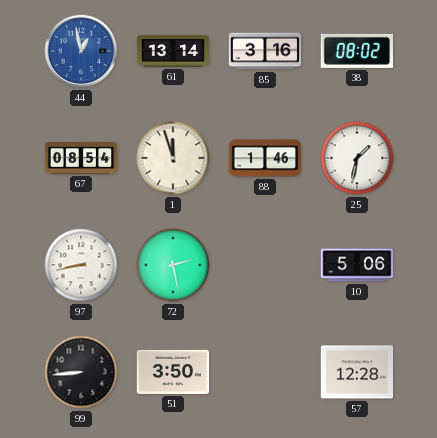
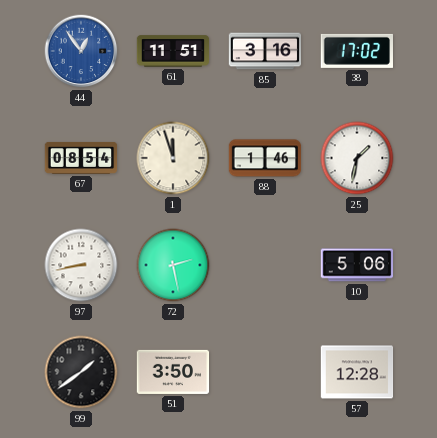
44: 12:58 -> 12:54 (81, 51)
61: 13:14 -> 11:51 (173, 51)
38: 08:02 -> 17:02 (356, 51)
99: 8:44 -> 1:39 (81, 372)
